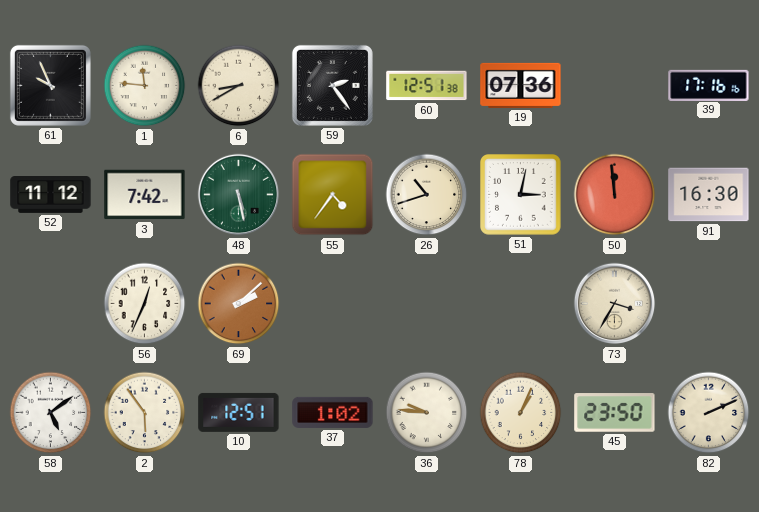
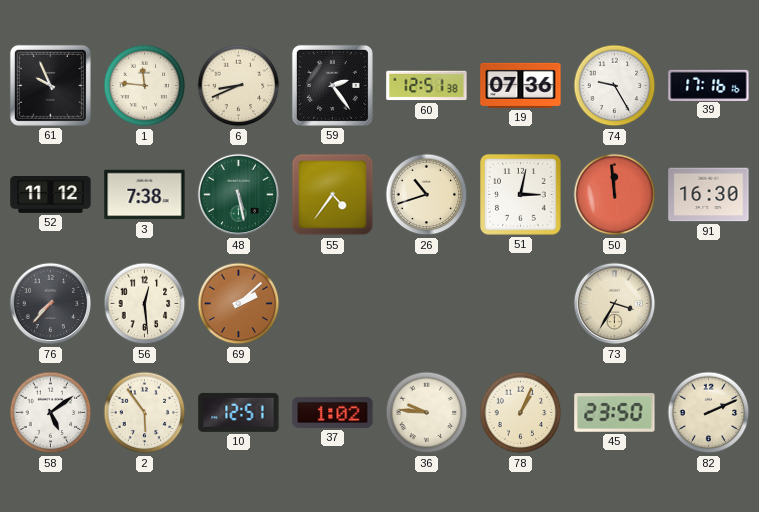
6: 8:40 -> 8:41 (239, 86)
74: none -> 9:25 (615, 86)
3: 7:42 -> 7:38 (145, 195)
76: none -> 7:37 (51, 304)
56: 12:34 -> 12:29 (145, 304)
